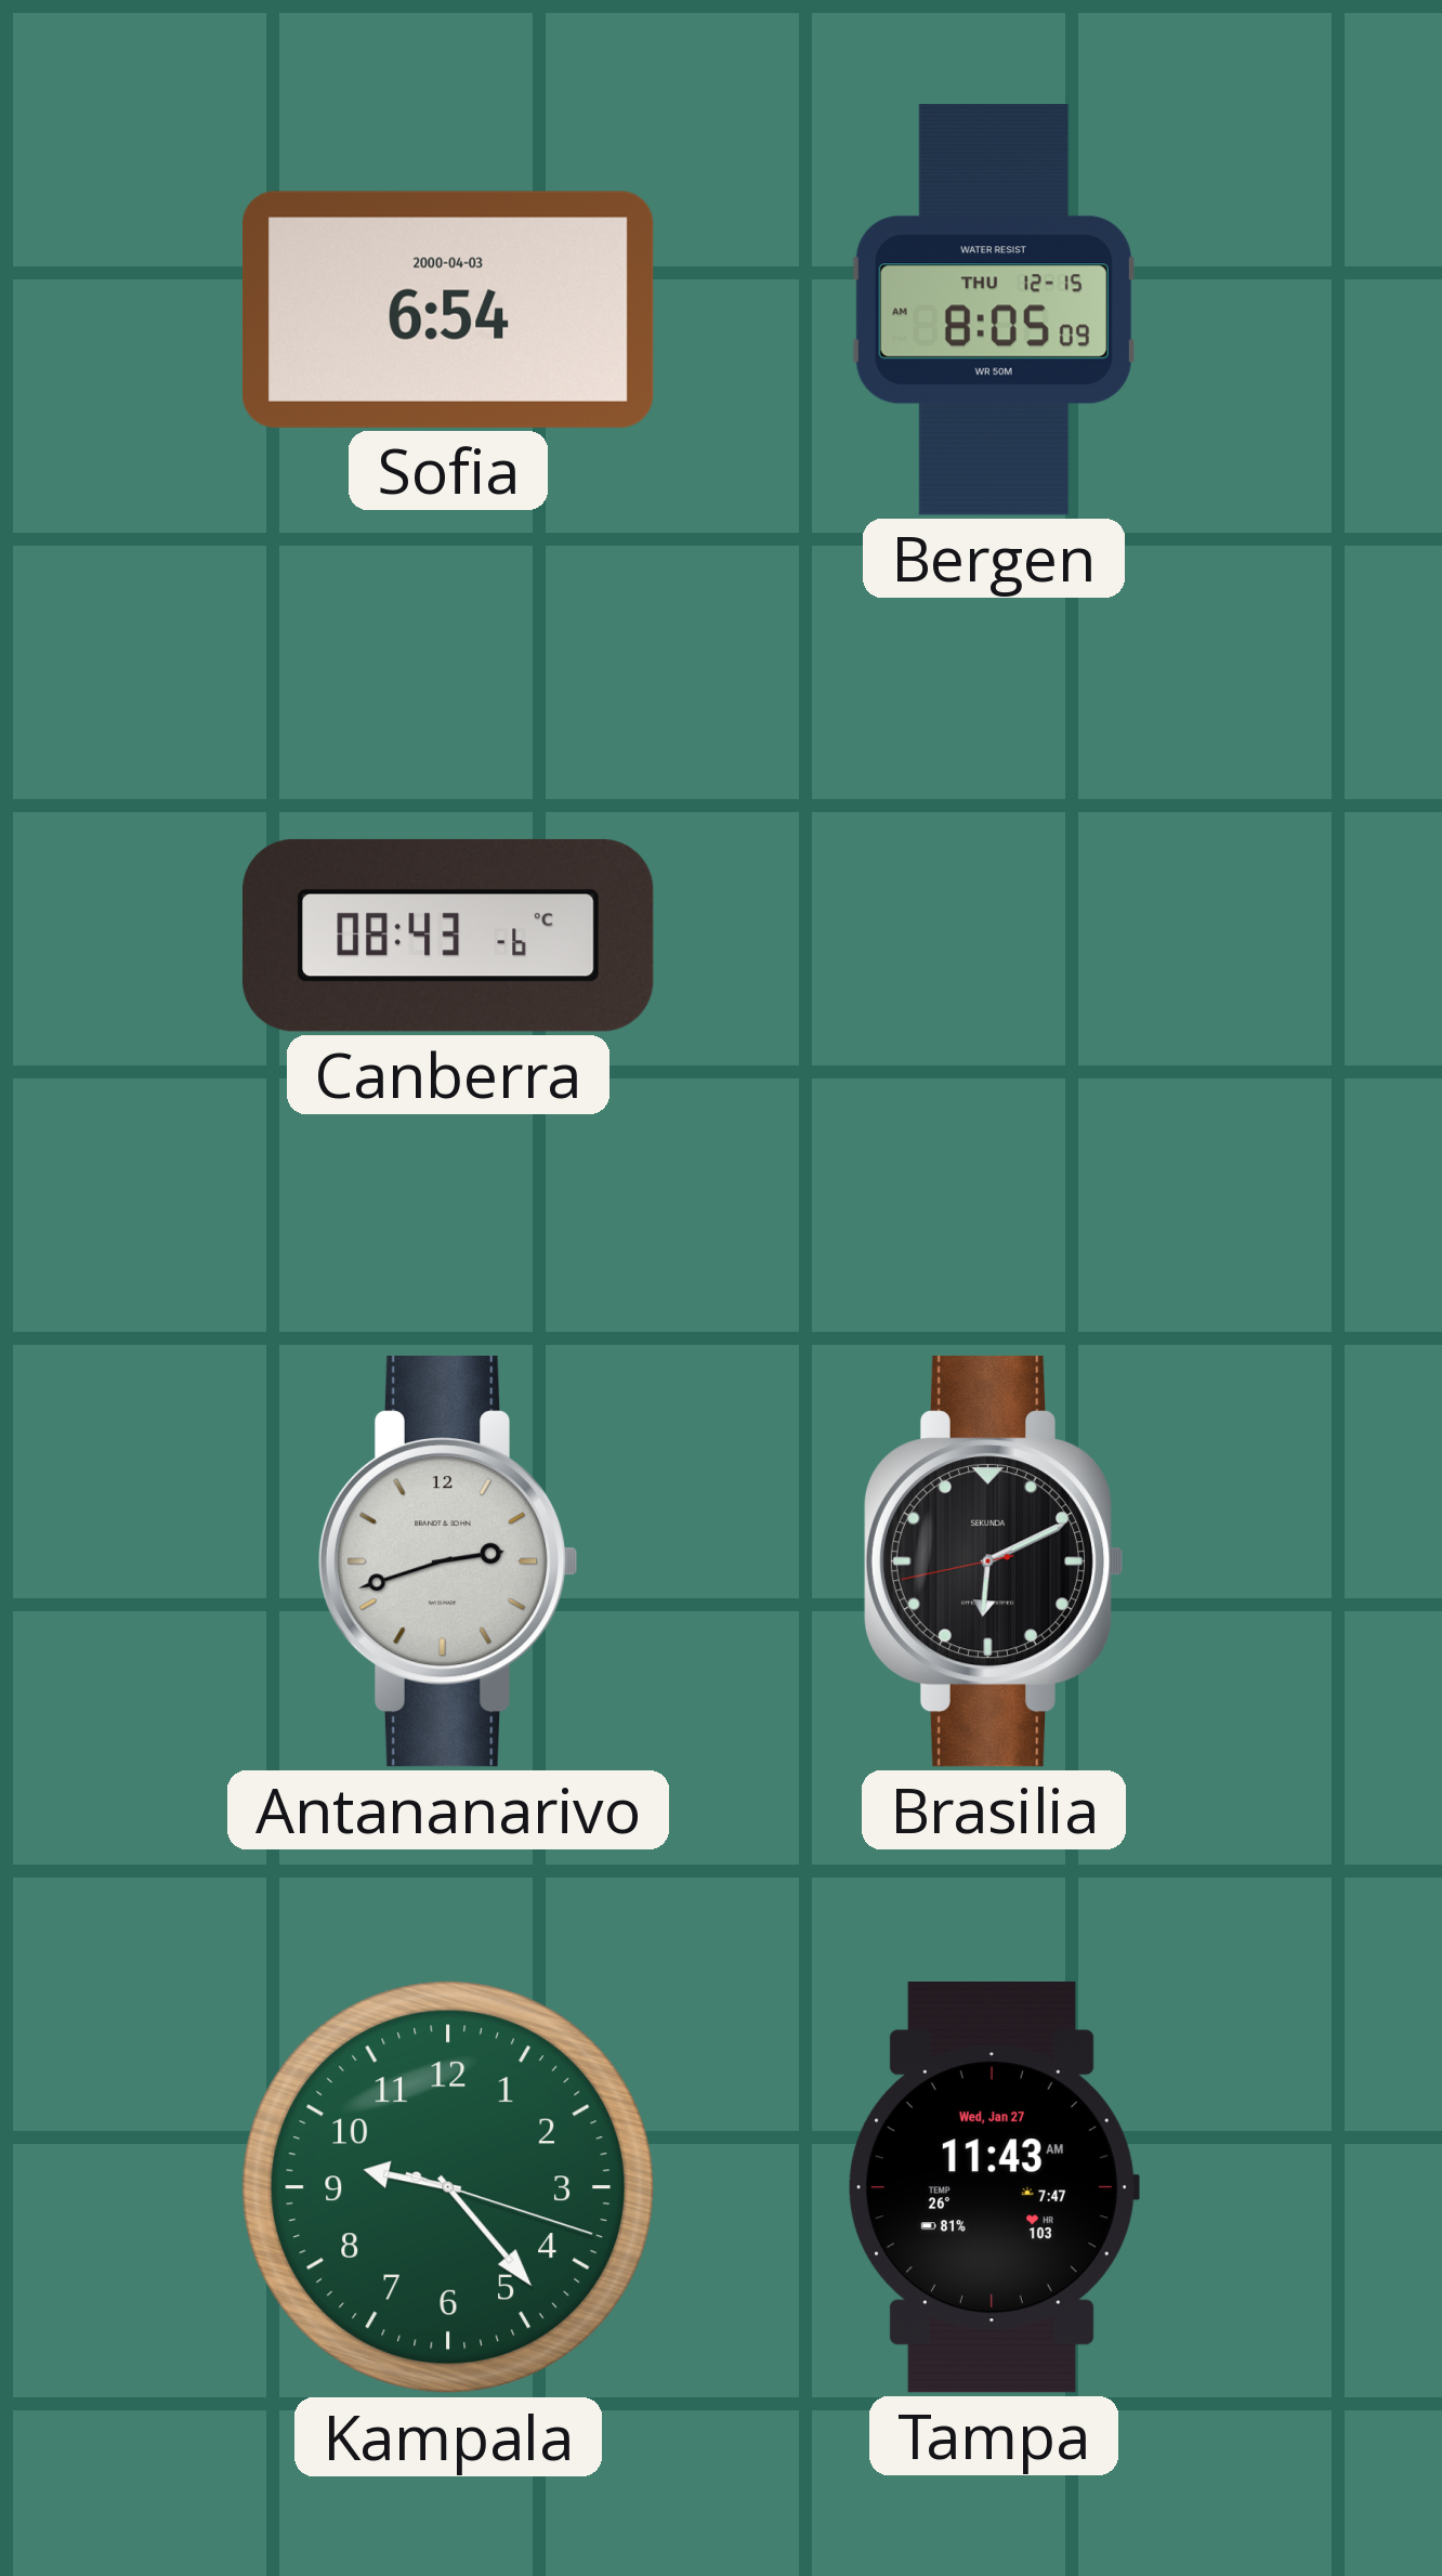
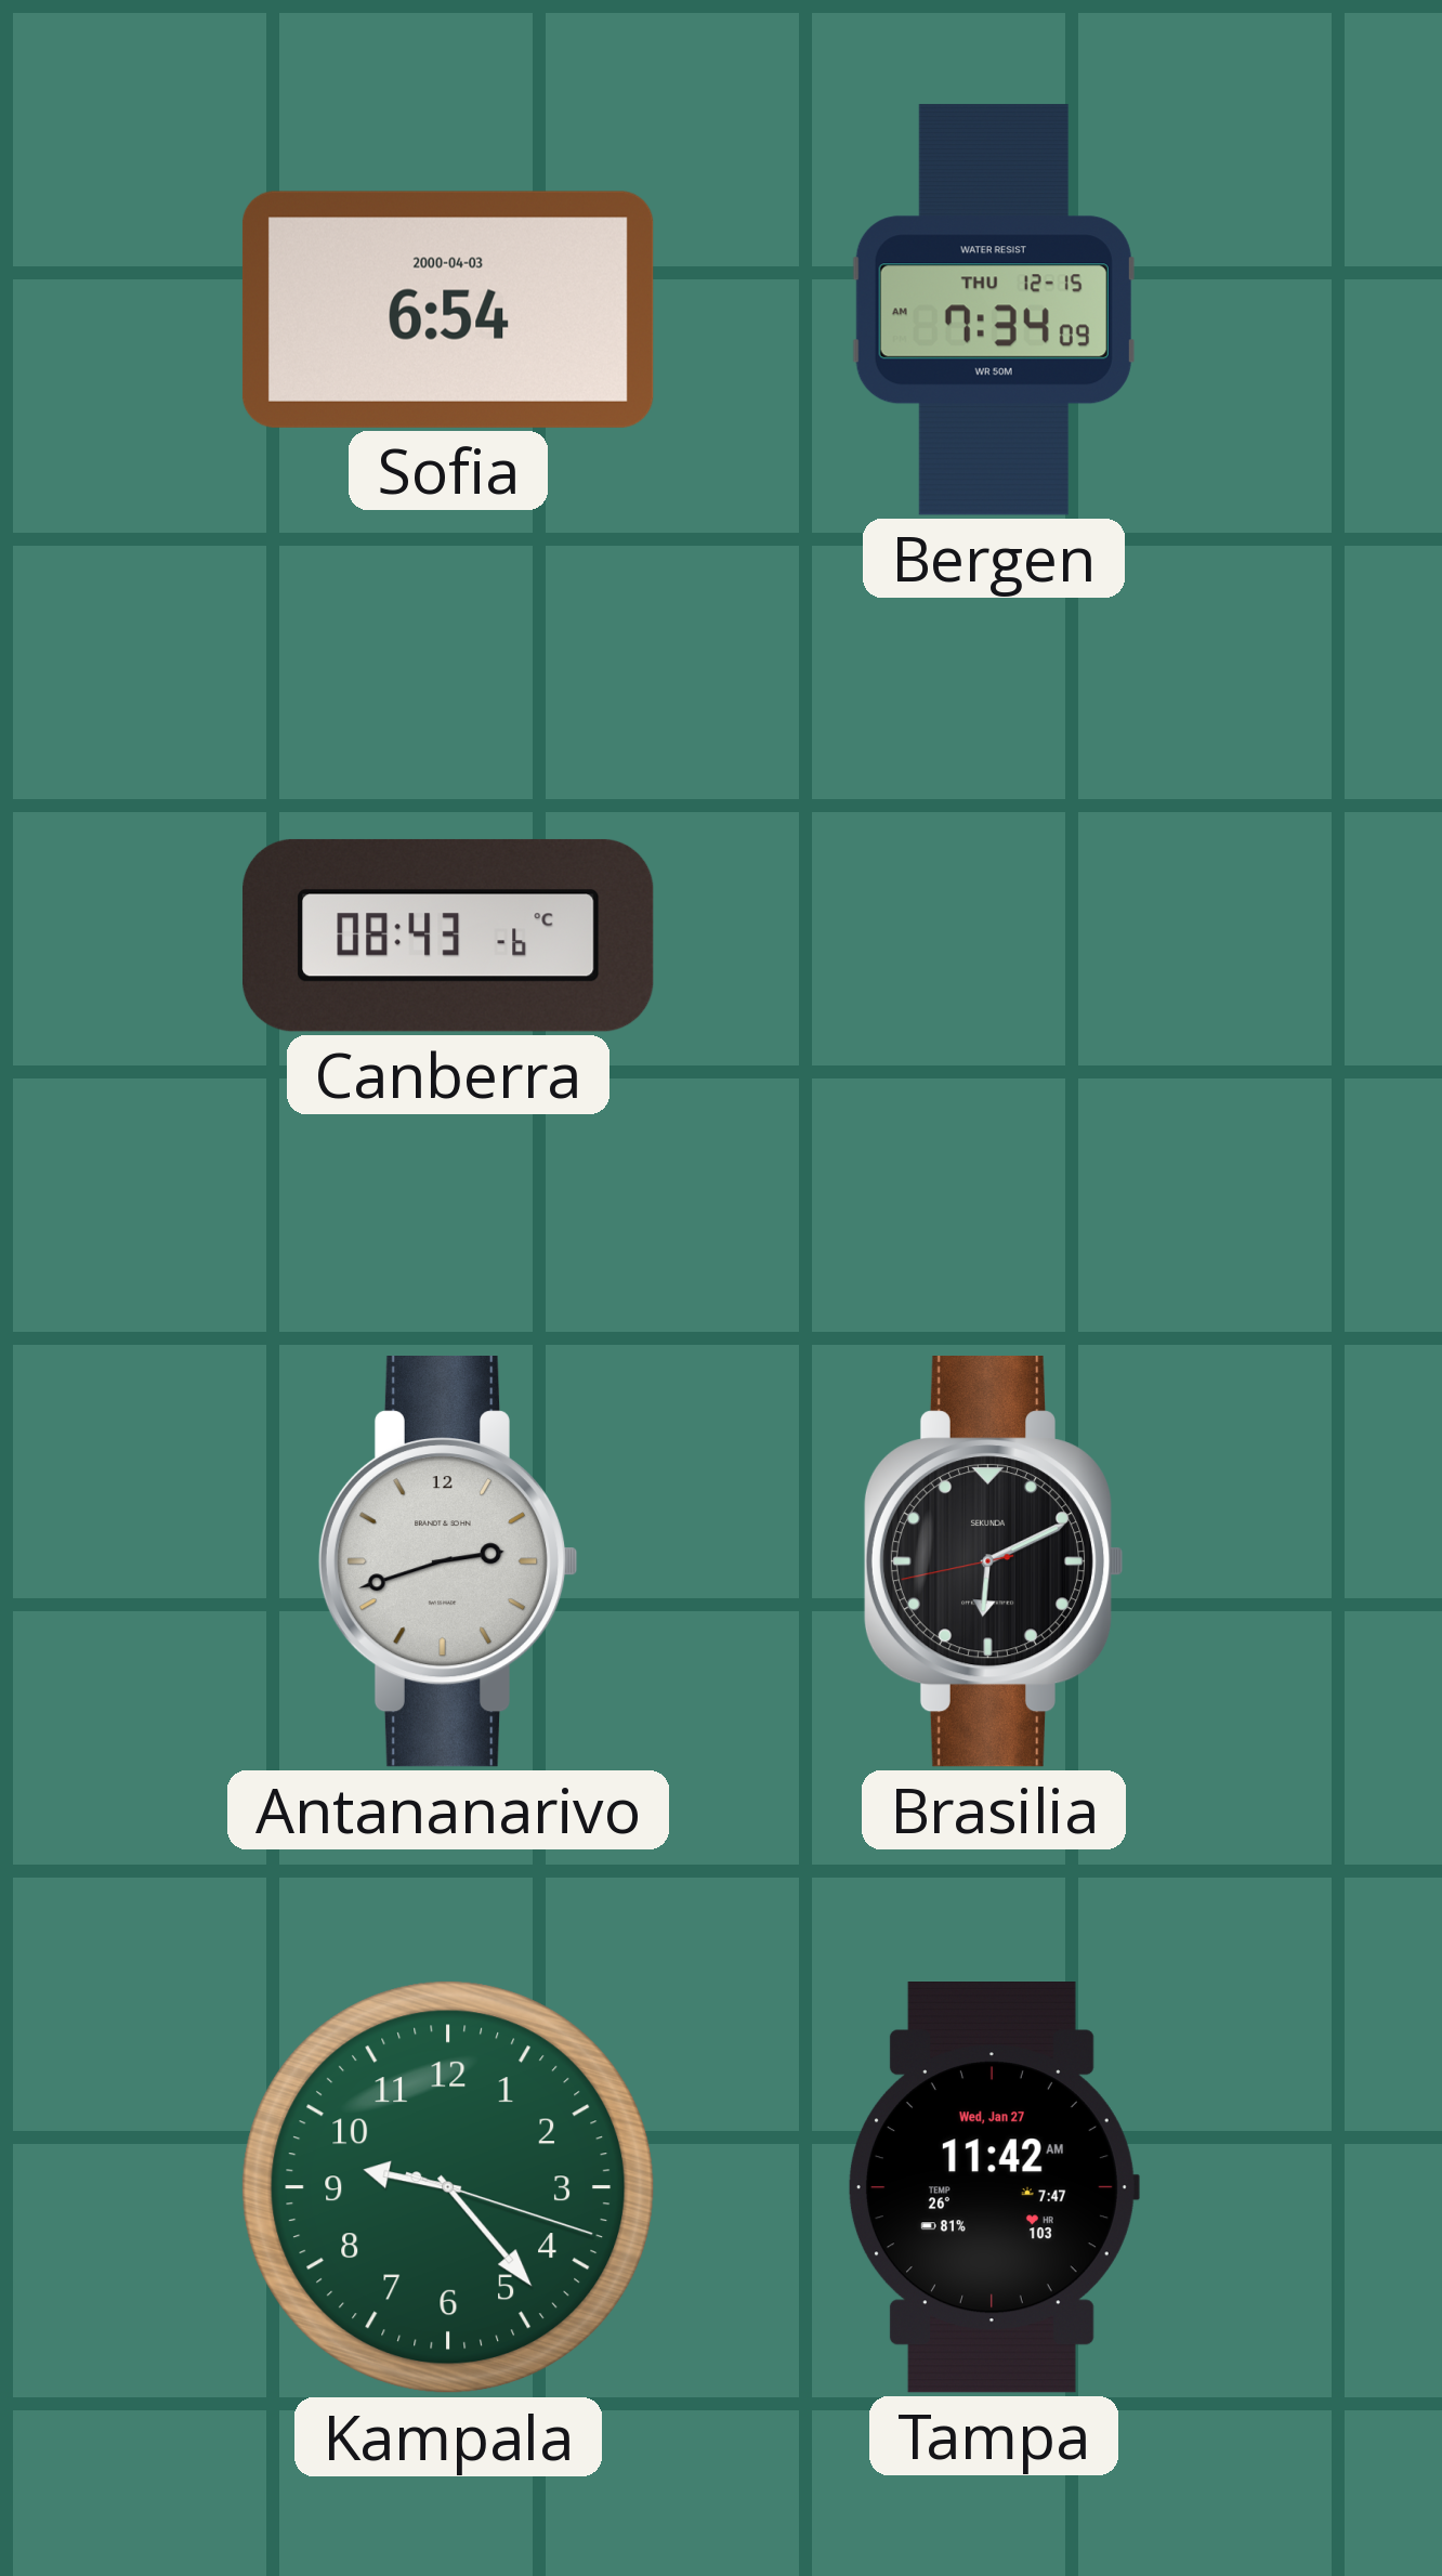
Bergen: 8:05 -> 7:34 (994, 310)
Tampa: 11:43 -> 11:42 (993, 2188)
